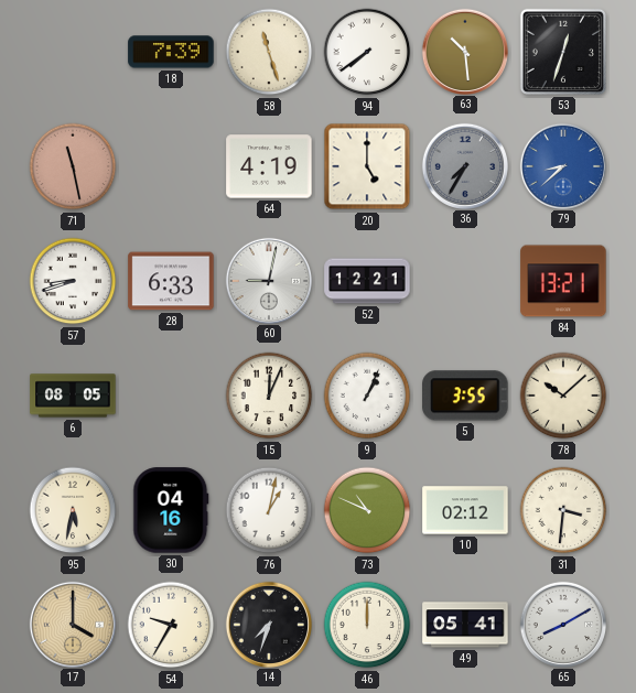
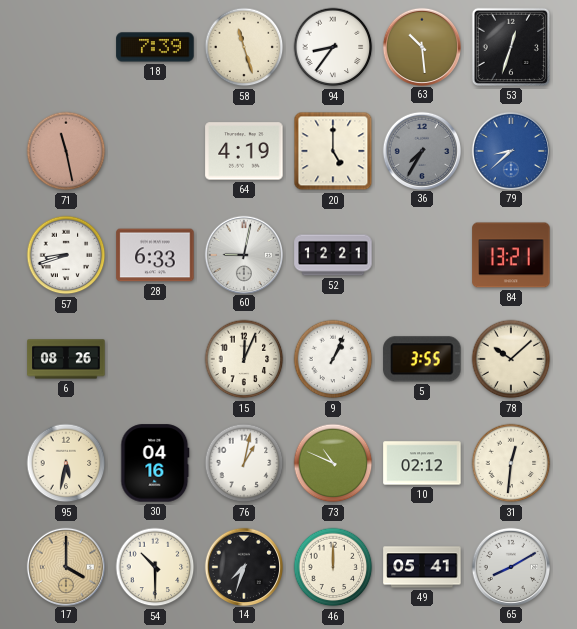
94: 7:39 -> 8:36 (333, 47)
6: 08:05 -> 08:26 (66, 359)
31: 3:31 -> 12:31 (511, 463)
54: 9:35 -> 10:30 (155, 567)
